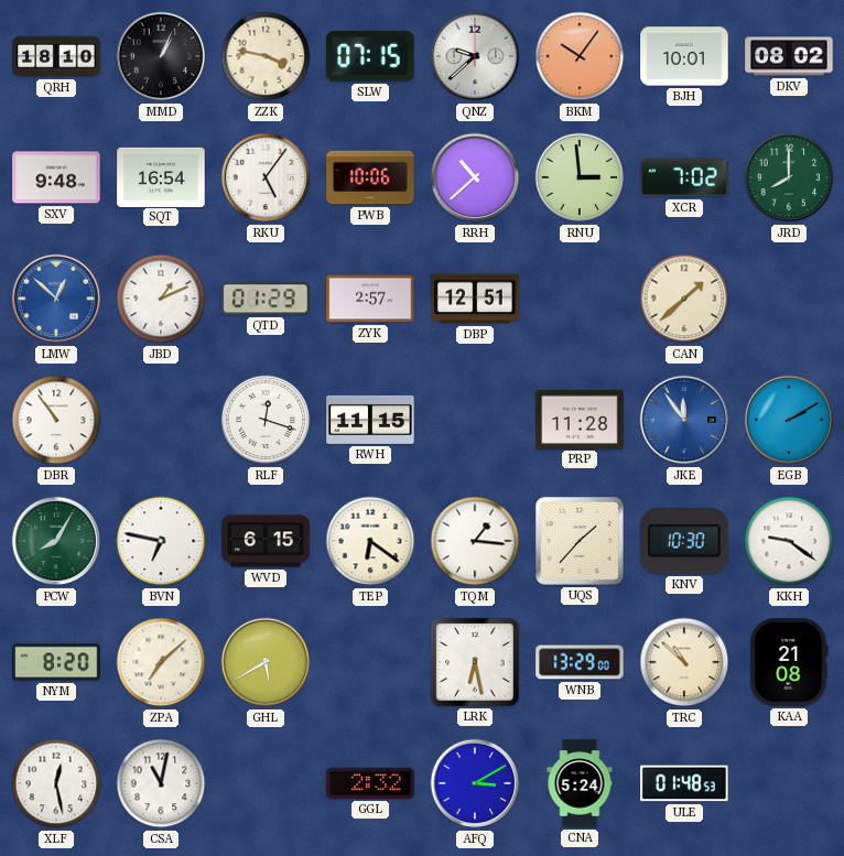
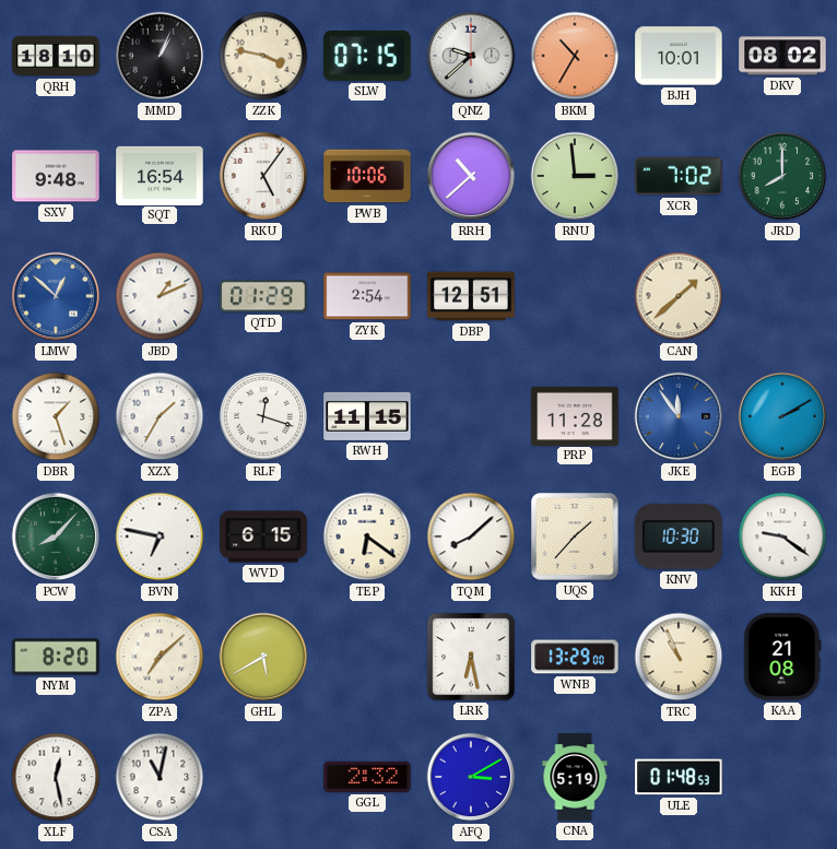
BKM: 10:06 -> 10:35 (575, 56)
ZYK: 2:57 -> 2:54 (367, 296)
DBR: 10:54 -> 1:27 (56, 416)
XZX: none -> 1:35 (160, 416)
PCW: 8:05 -> 8:07 (56, 536)
TQM: 1:16 -> 8:08 (471, 536)
TRC: 10:52 -> 10:56 (679, 657)
CNA: 5:24 -> 5:19 (575, 777)
